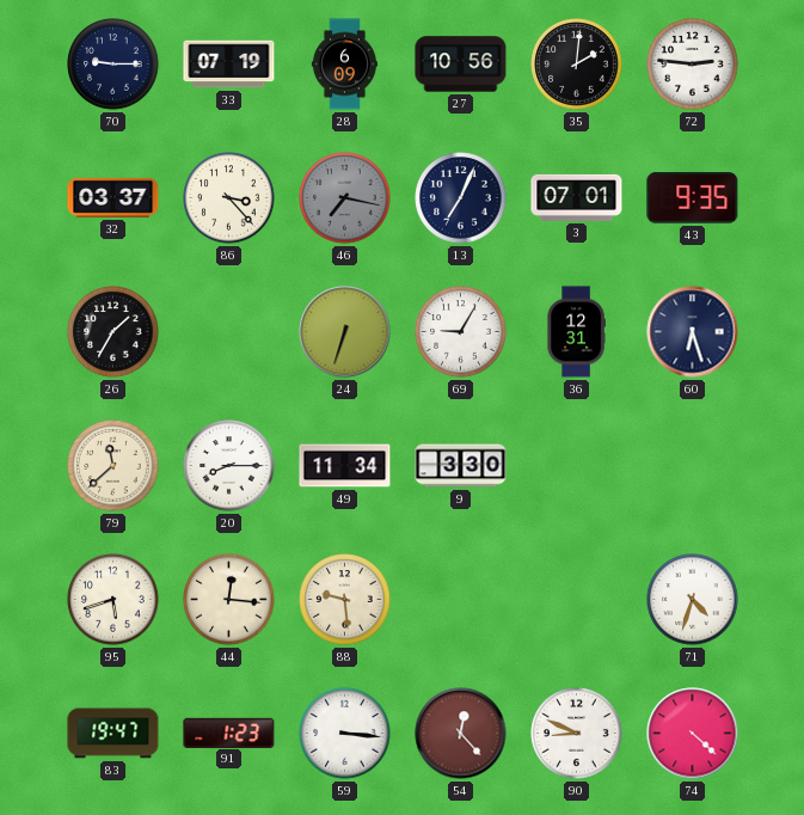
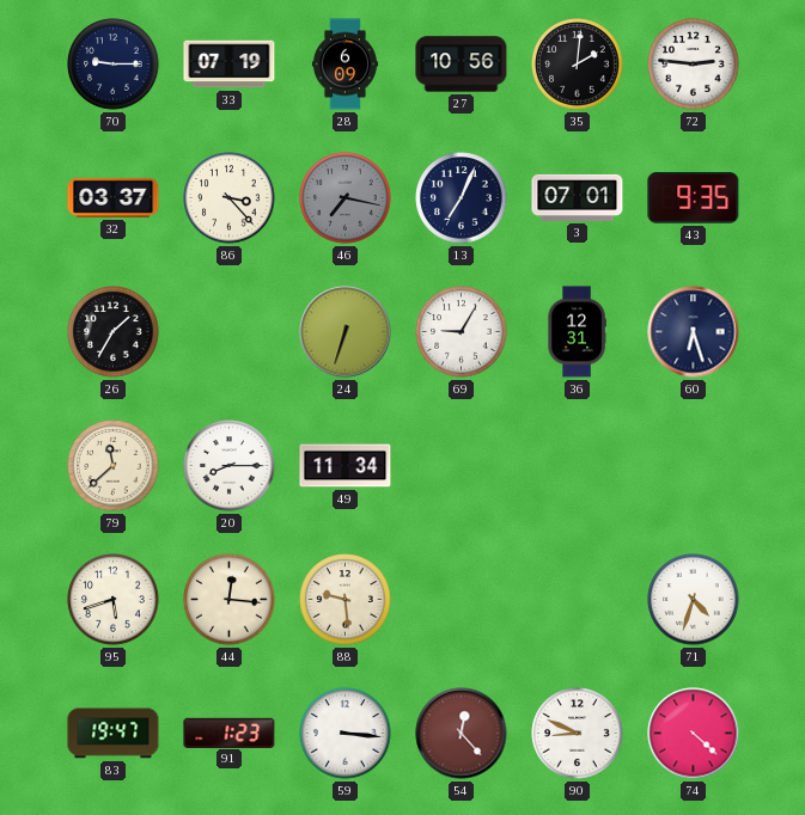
9: 3:30 -> none (461, 466)
